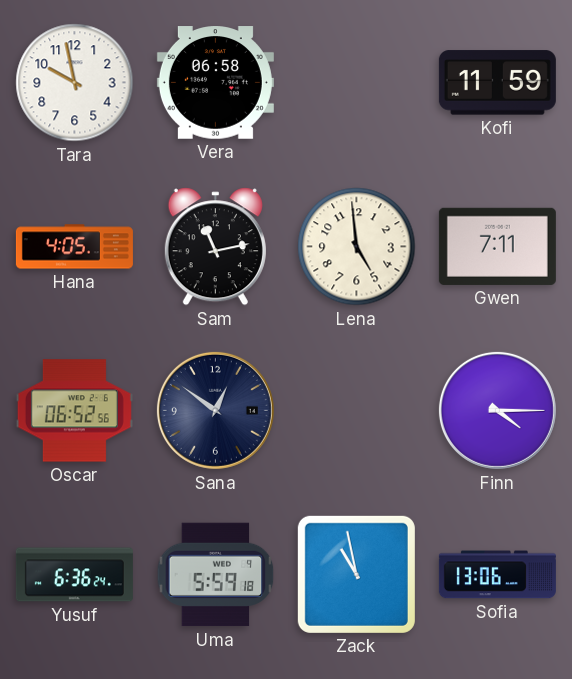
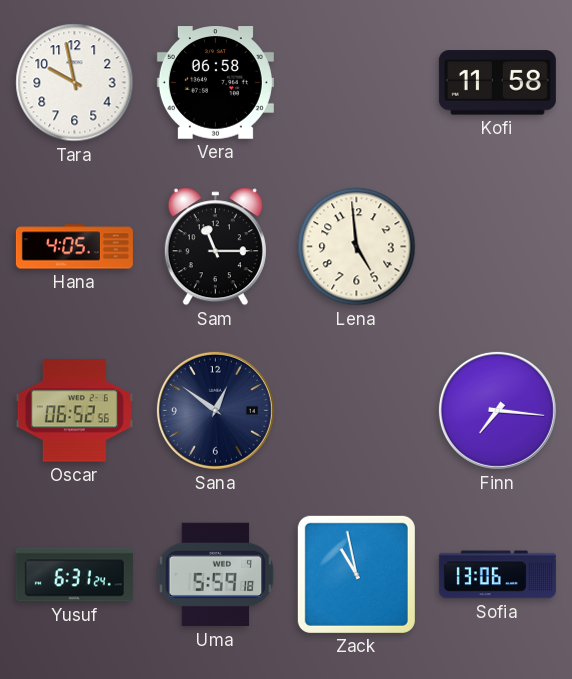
Kofi: 11:59 -> 11:58 (497, 83)
Sam: 11:13 -> 11:15 (215, 247)
Gwen: 7:11 -> none (497, 246)
Finn: 4:15 -> 7:16 (497, 410)
Yusuf: 6:36 -> 6:31 (74, 575)
